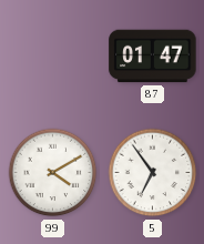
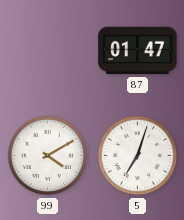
5: 6:54 -> 7:03 (138, 156)
